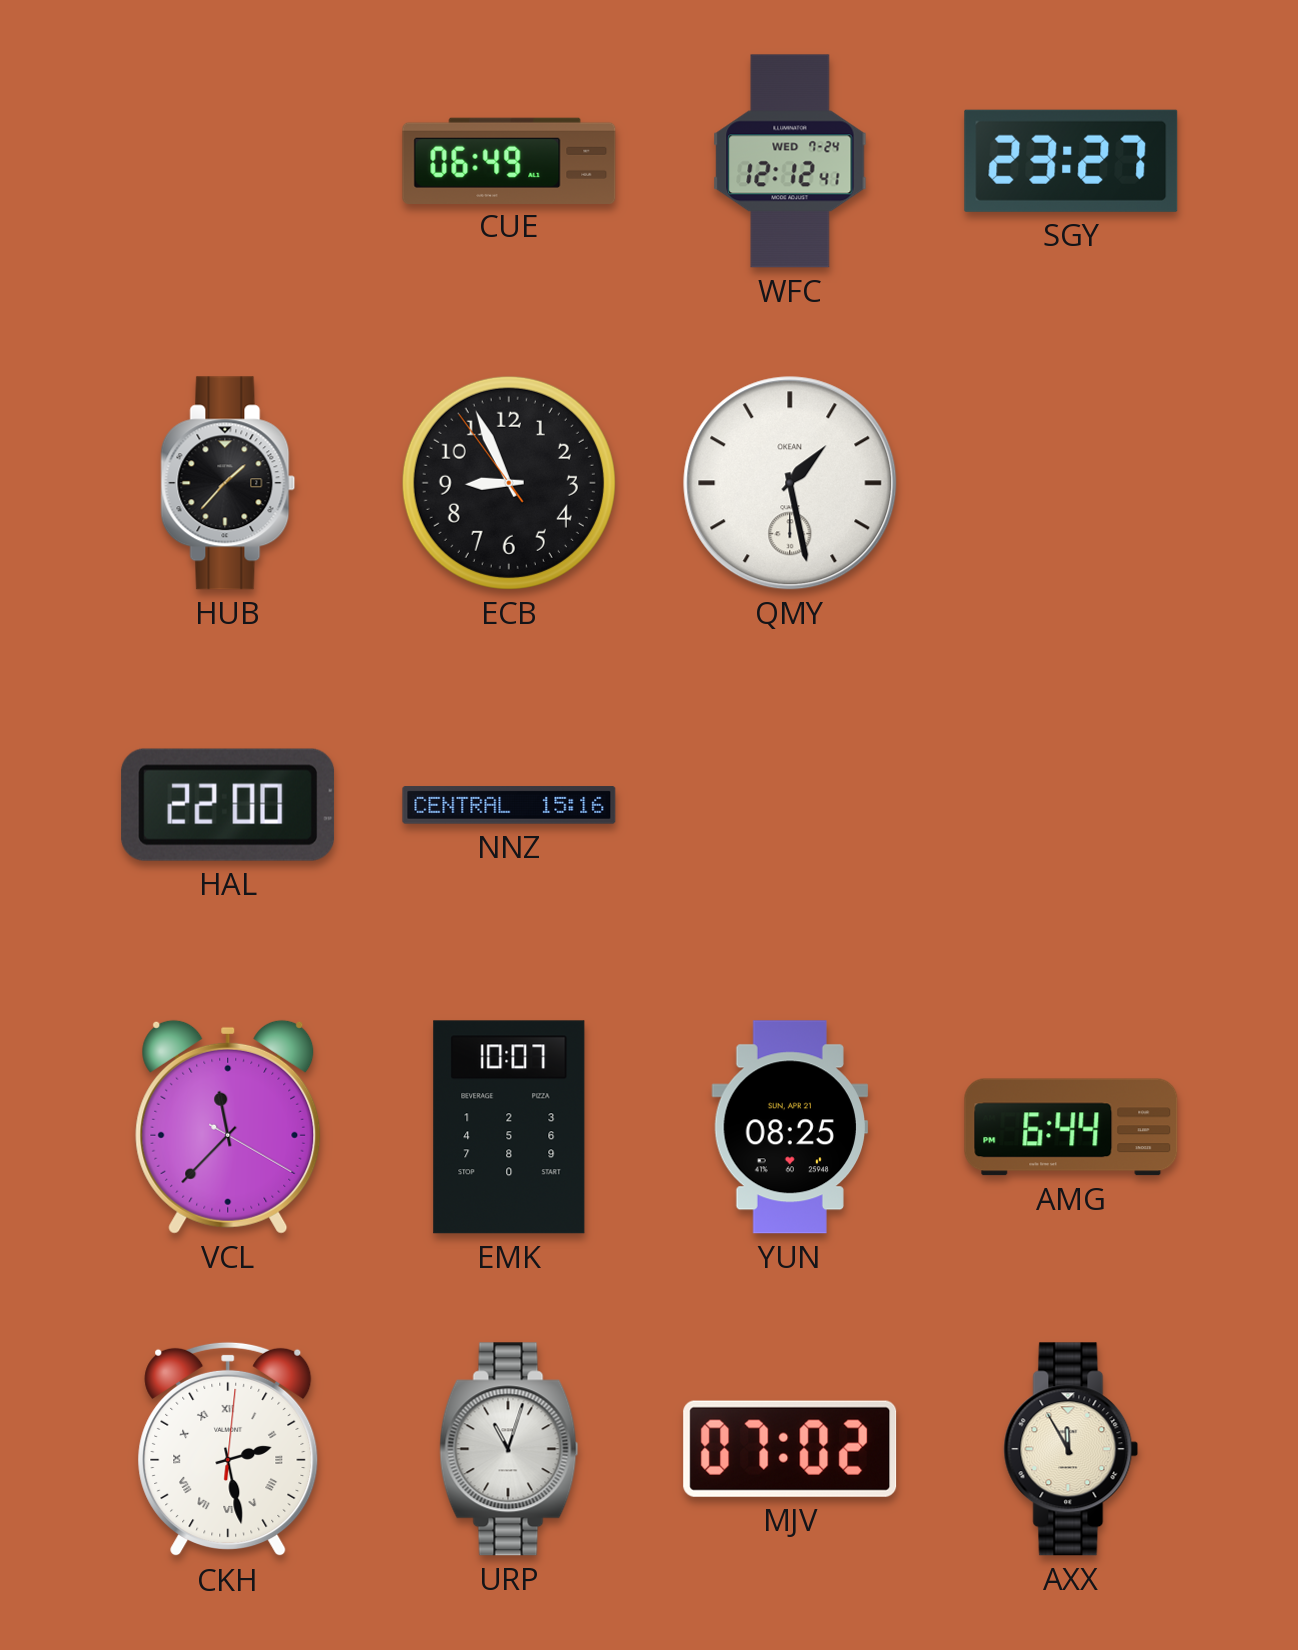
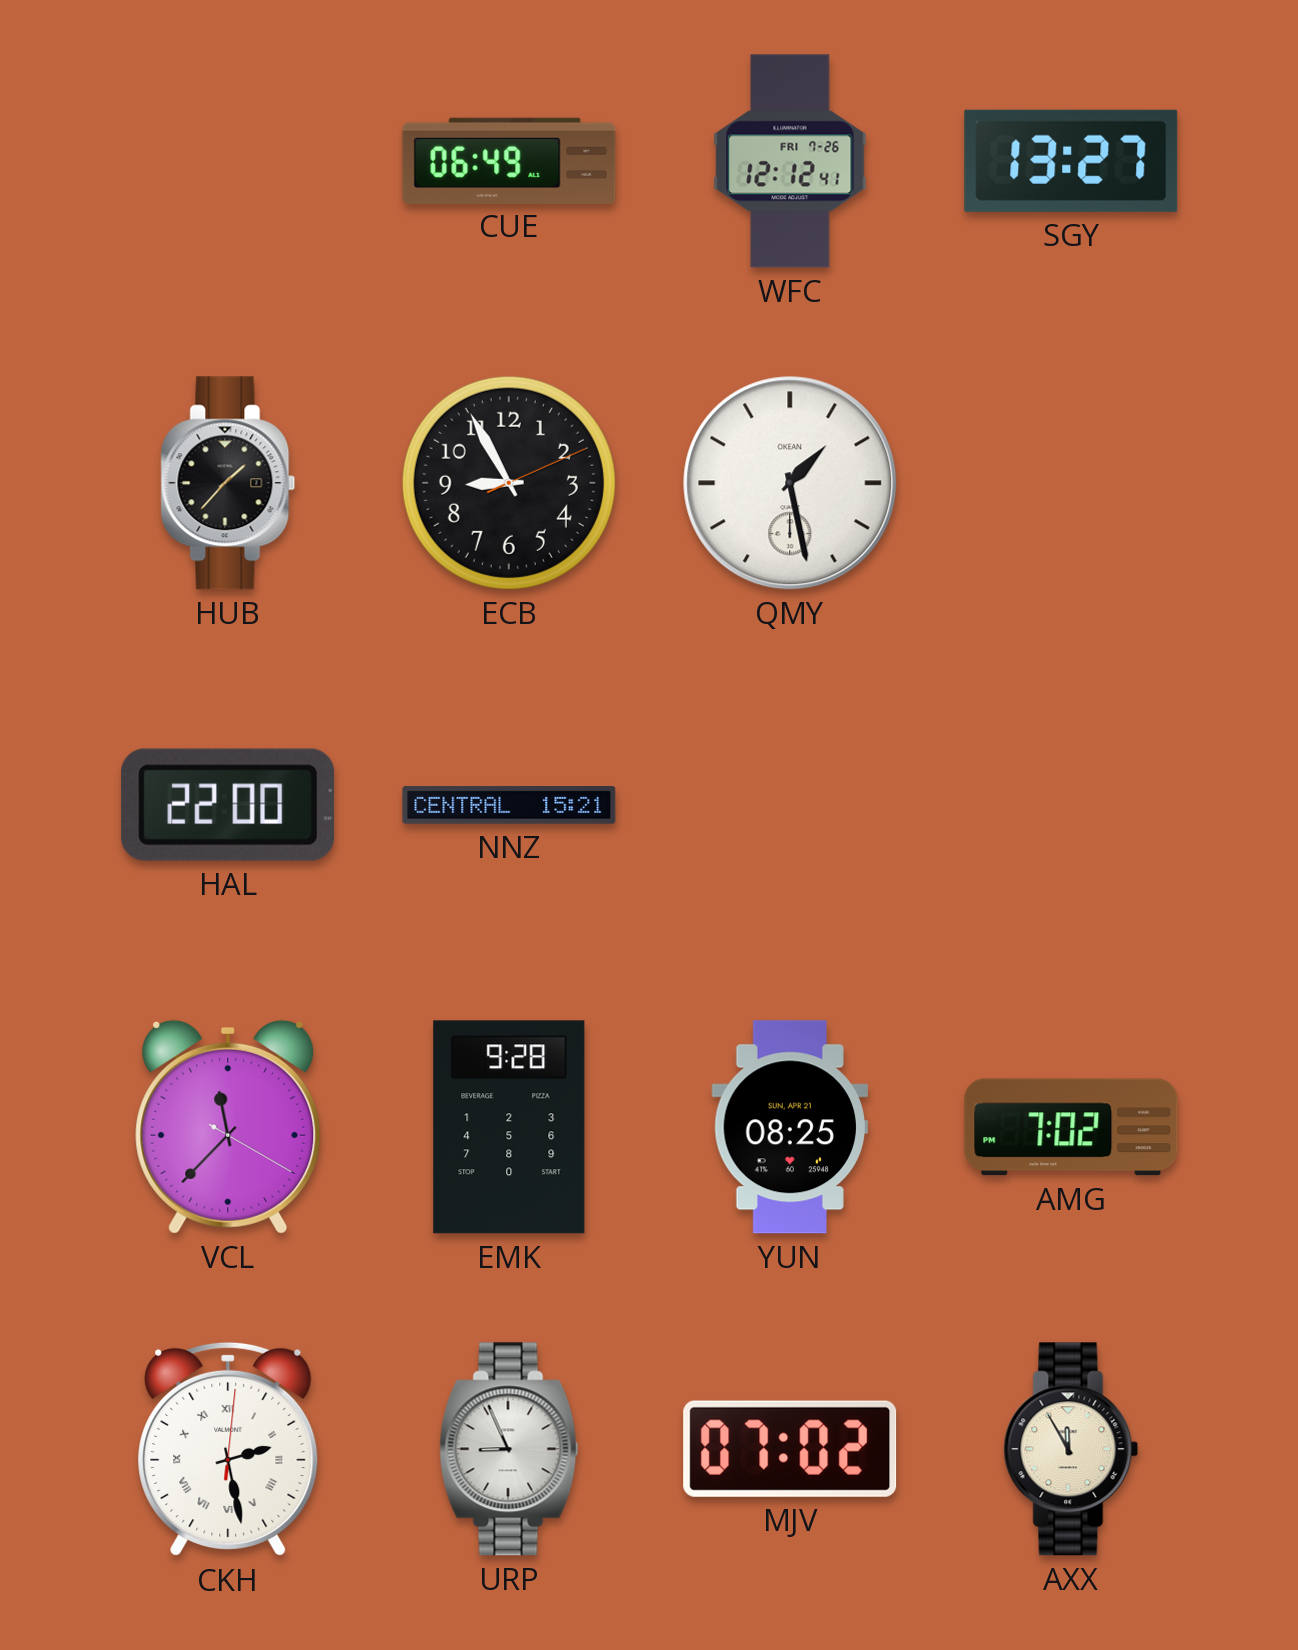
WFC date: WED 7-24 -> FRI 7-26 (790, 161)
SGY: 23:27 -> 13:27 (1071, 161)
ECB: 8:55:54 -> 8:55:11 (509, 483)
NNZ: 15:16 -> 15:21 (509, 805)
EMK: 10:07 -> 9:28 (509, 1127)
AMG: 6:44 -> 7:02 (1071, 1127)
URP: 11:03 -> 8:56 (509, 1449)
